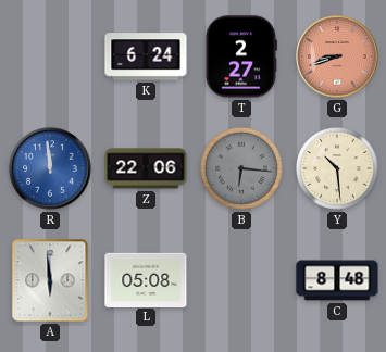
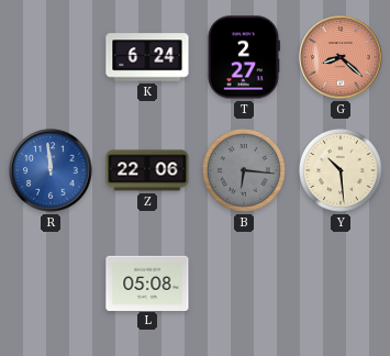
G: 8:42 -> 8:22 (341, 57)
A: 5:59 -> none (50, 280)
C: 8:48 -> none (337, 280)
